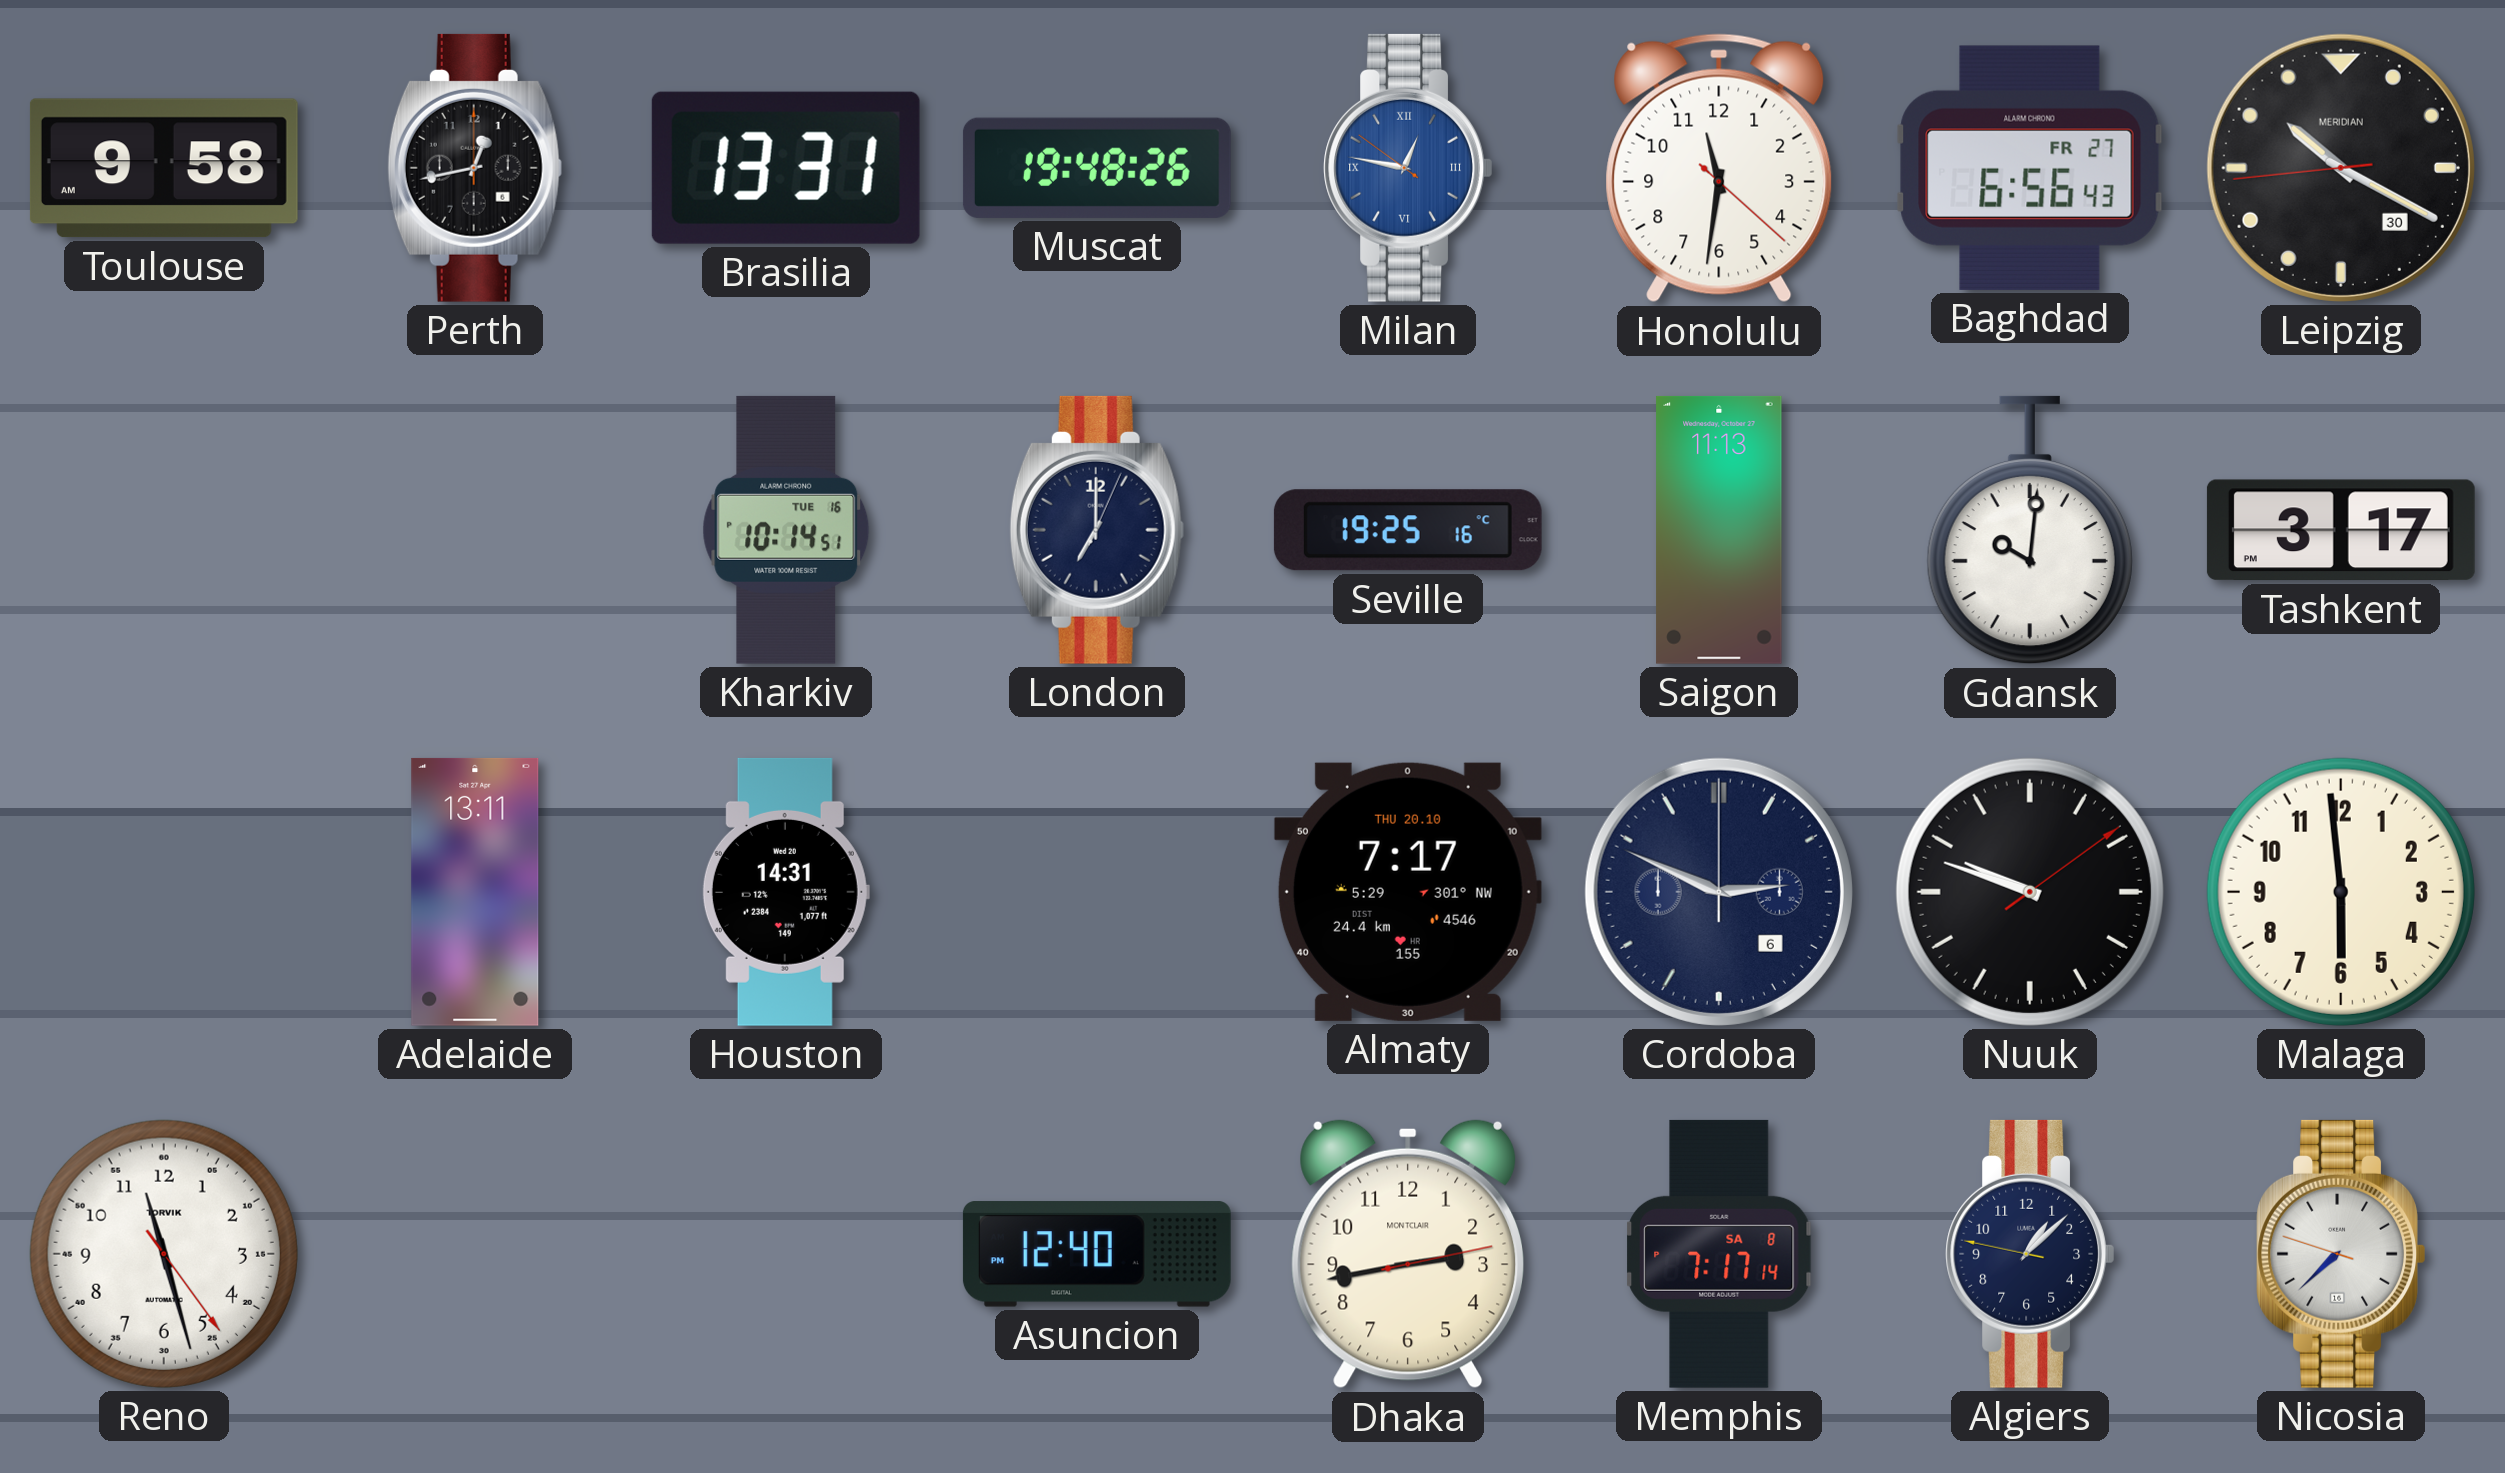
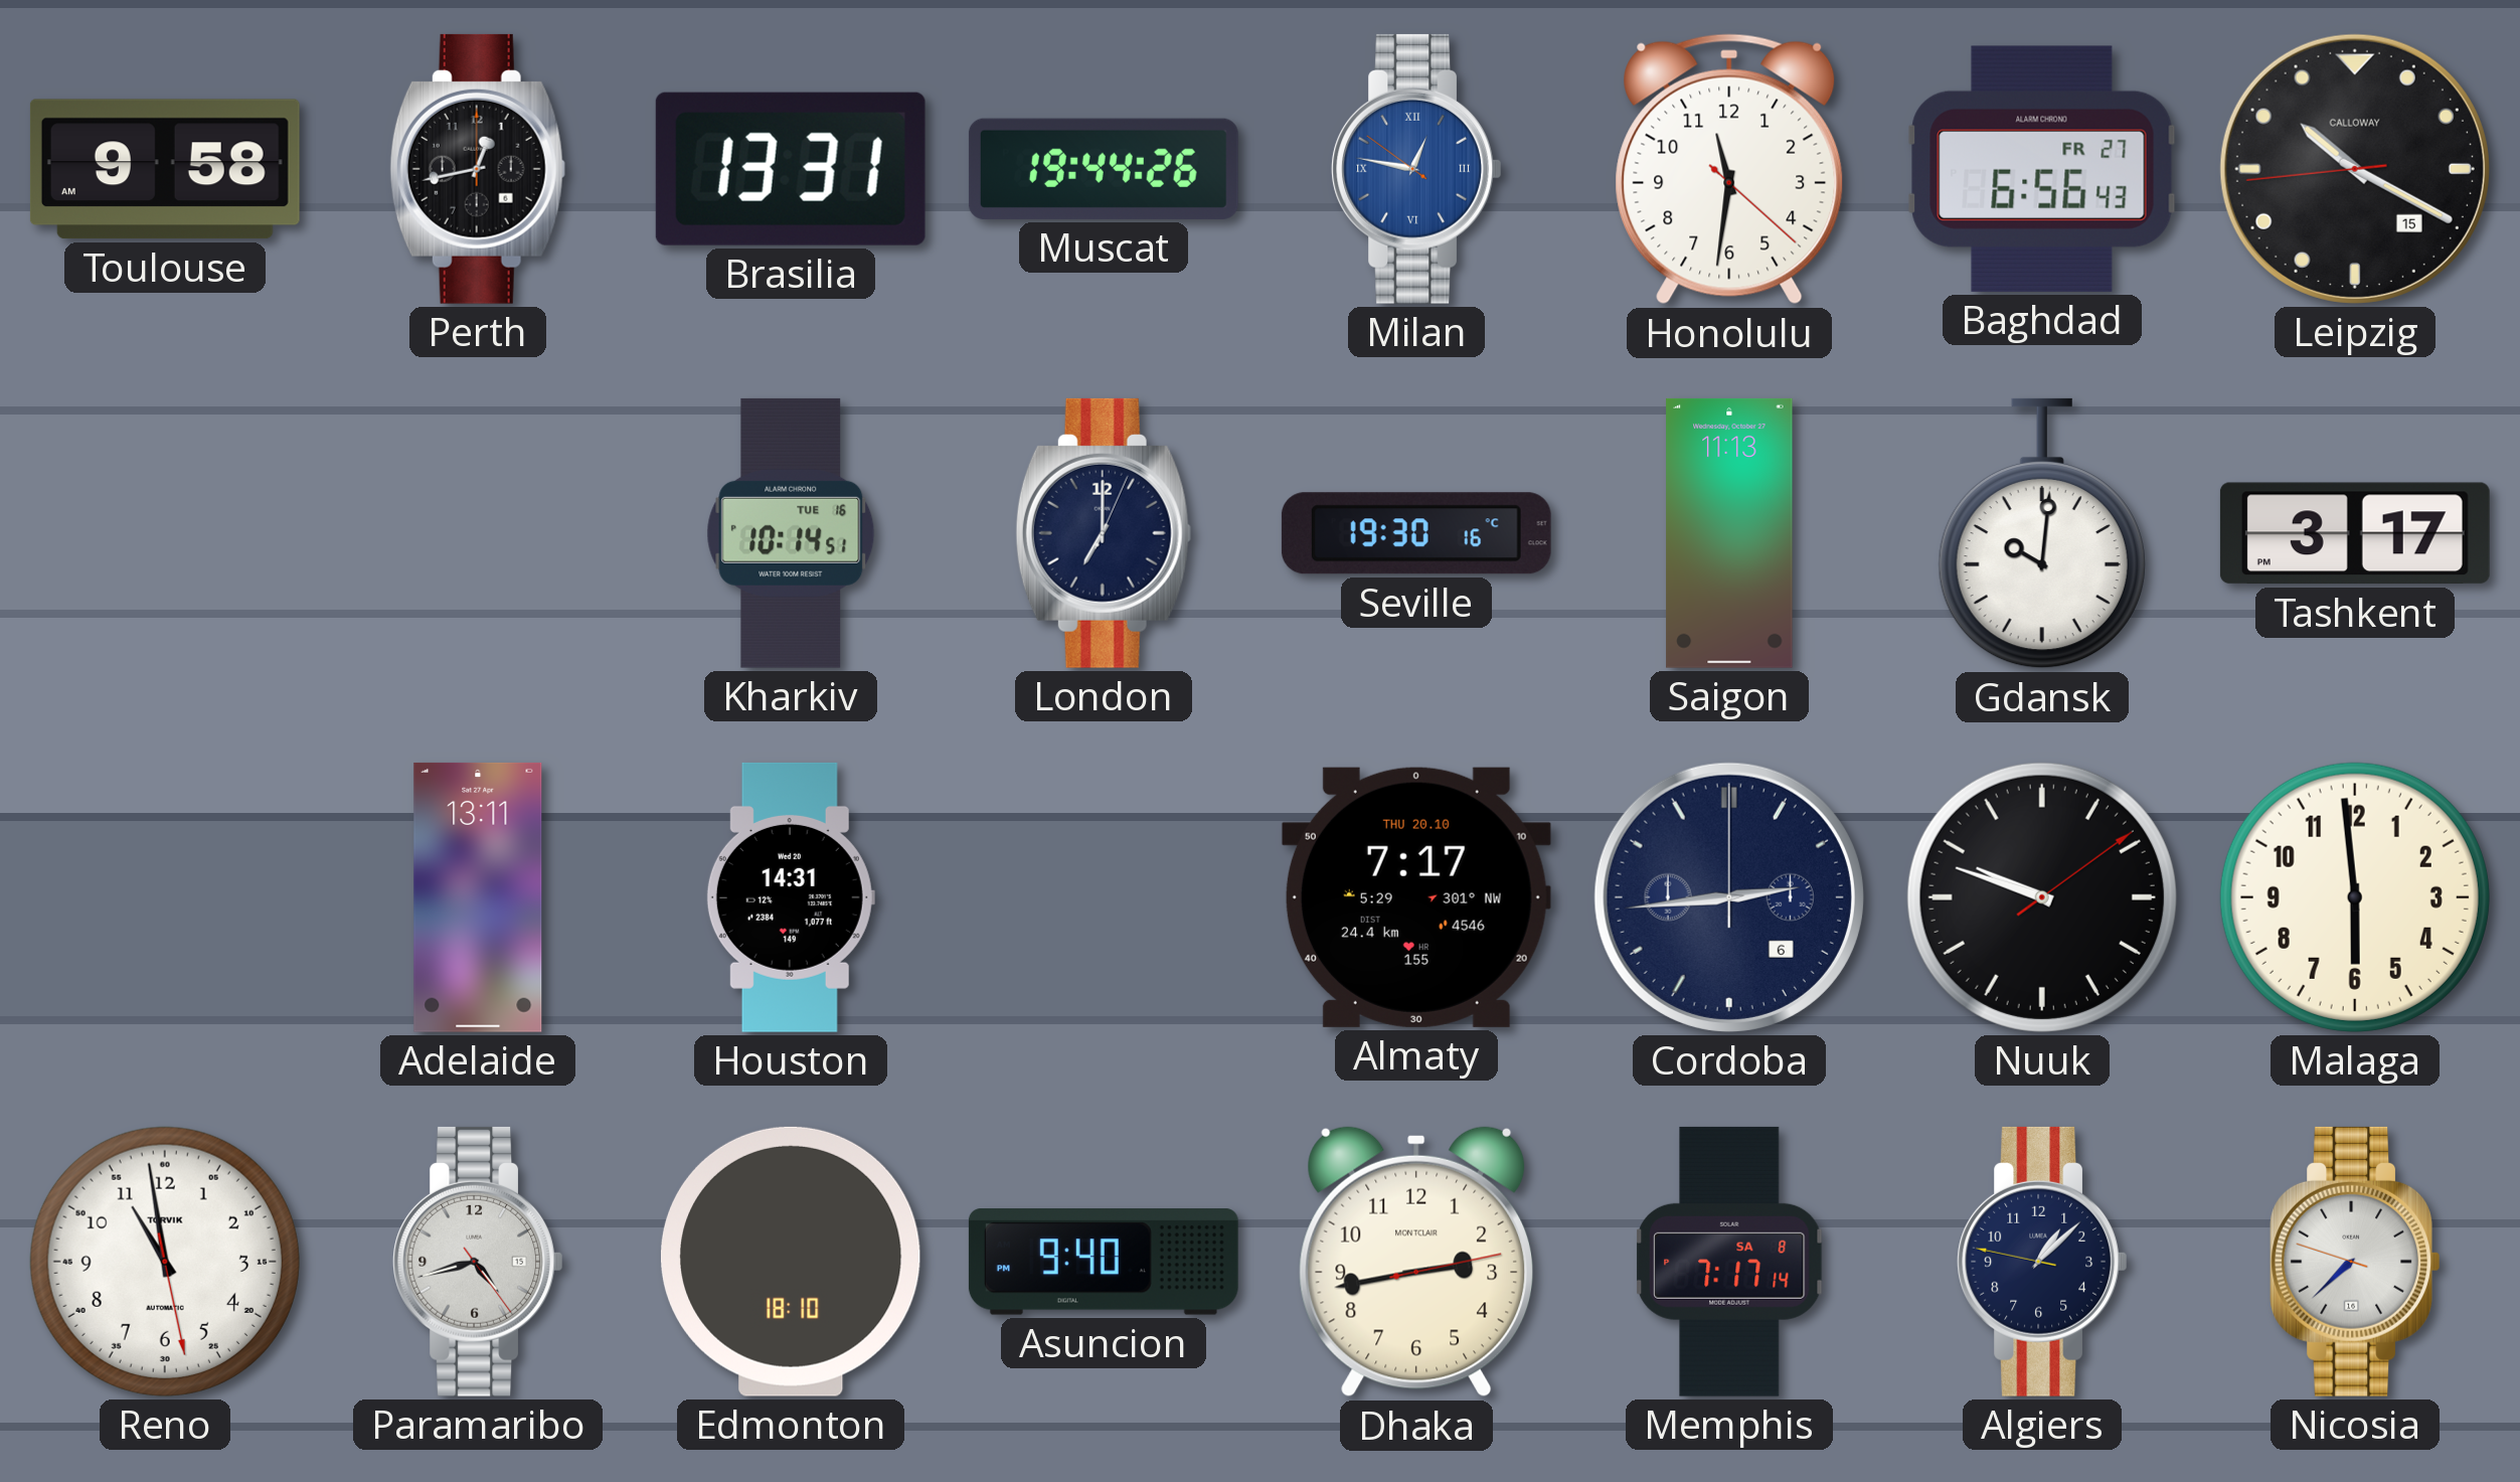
Muscat: 19:48 -> 19:44 (1104, 169)
Leipzig date: 30 -> 15 (2355, 169)
Leipzig brand: MERIDIAN -> CALLOWAY (2355, 169)
Seville: 19:25 -> 19:30 (1416, 533)
Cordoba: 2:49 -> 2:44 (1729, 897)
Reno: 11:27 -> 10:58 (165, 1262)
Paramaribo: none -> 4:42 (478, 1262)
Edmonton: none -> 18:10 (791, 1262)
Asuncion: 12:40 -> 9:40 (1104, 1263)
